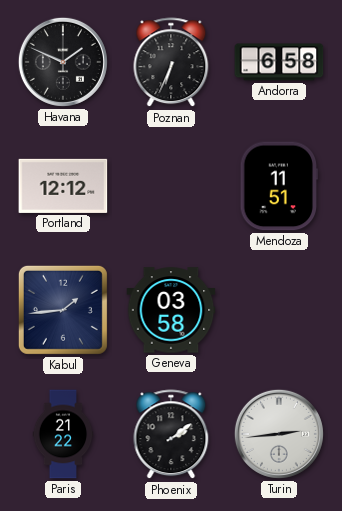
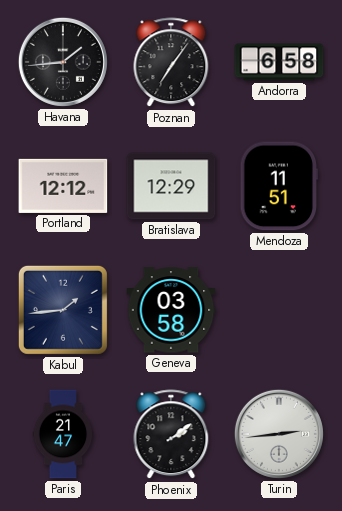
Havana: 1:49 -> 1:44 (63, 62)
Poznan: 6:34 -> 7:06 (171, 63)
Bratislava: none -> 12:29 (171, 186)
Paris: 21:22 -> 21:47 (63, 434)
